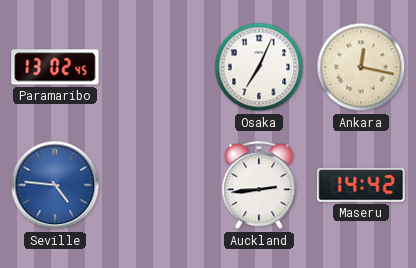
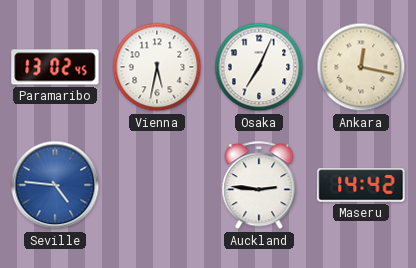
Vienna: none -> 5:32 (157, 67)
Auckland: 2:44 -> 2:46 (259, 186)
